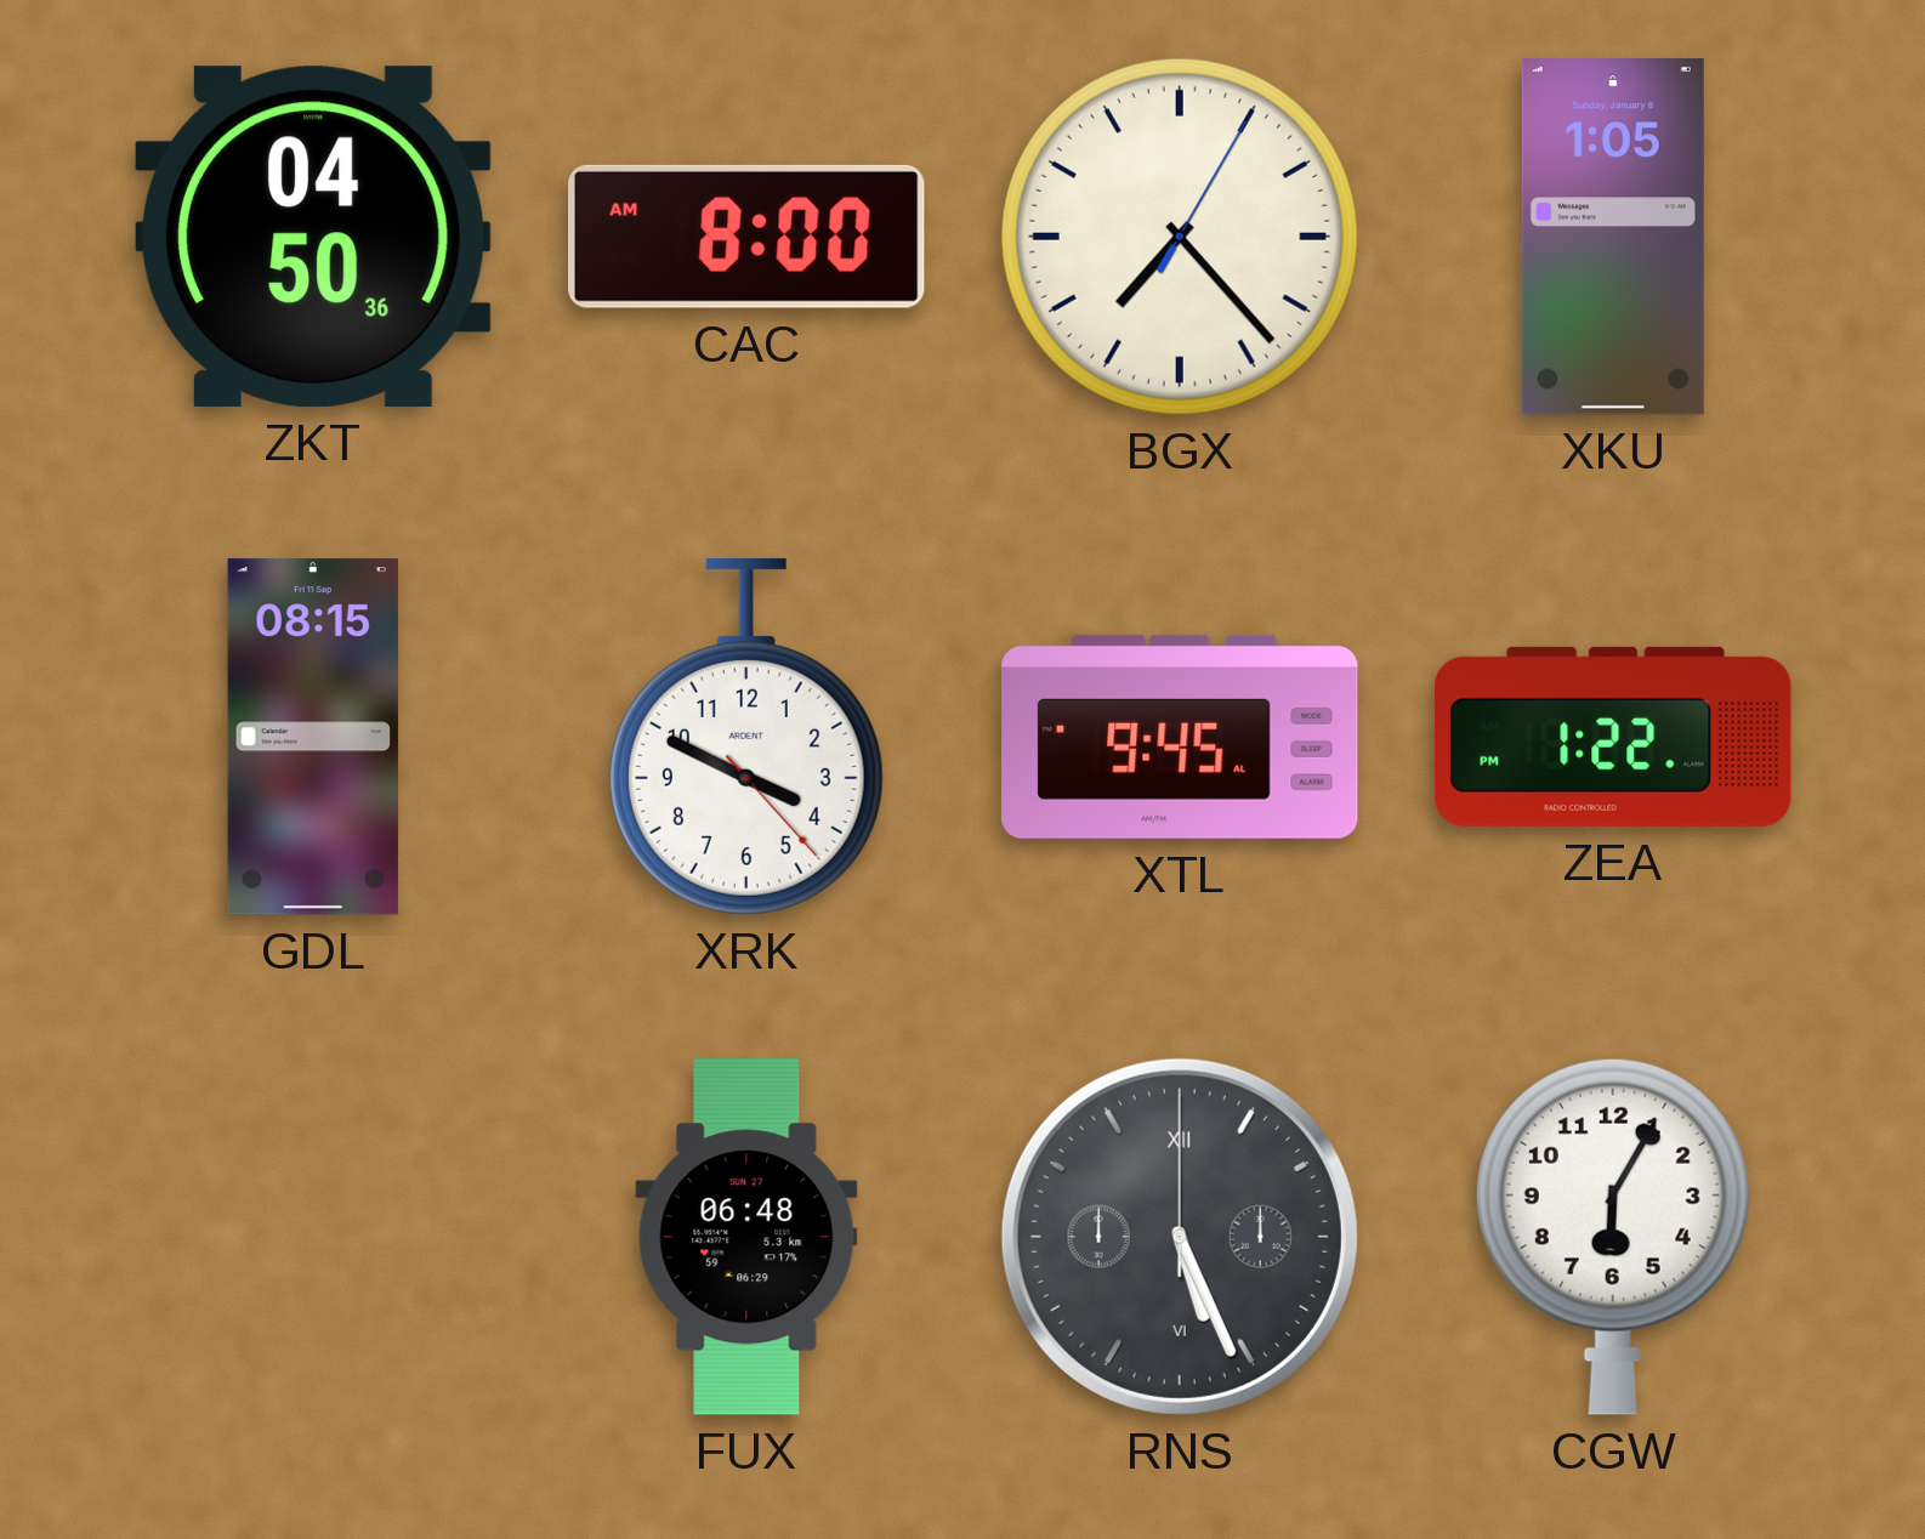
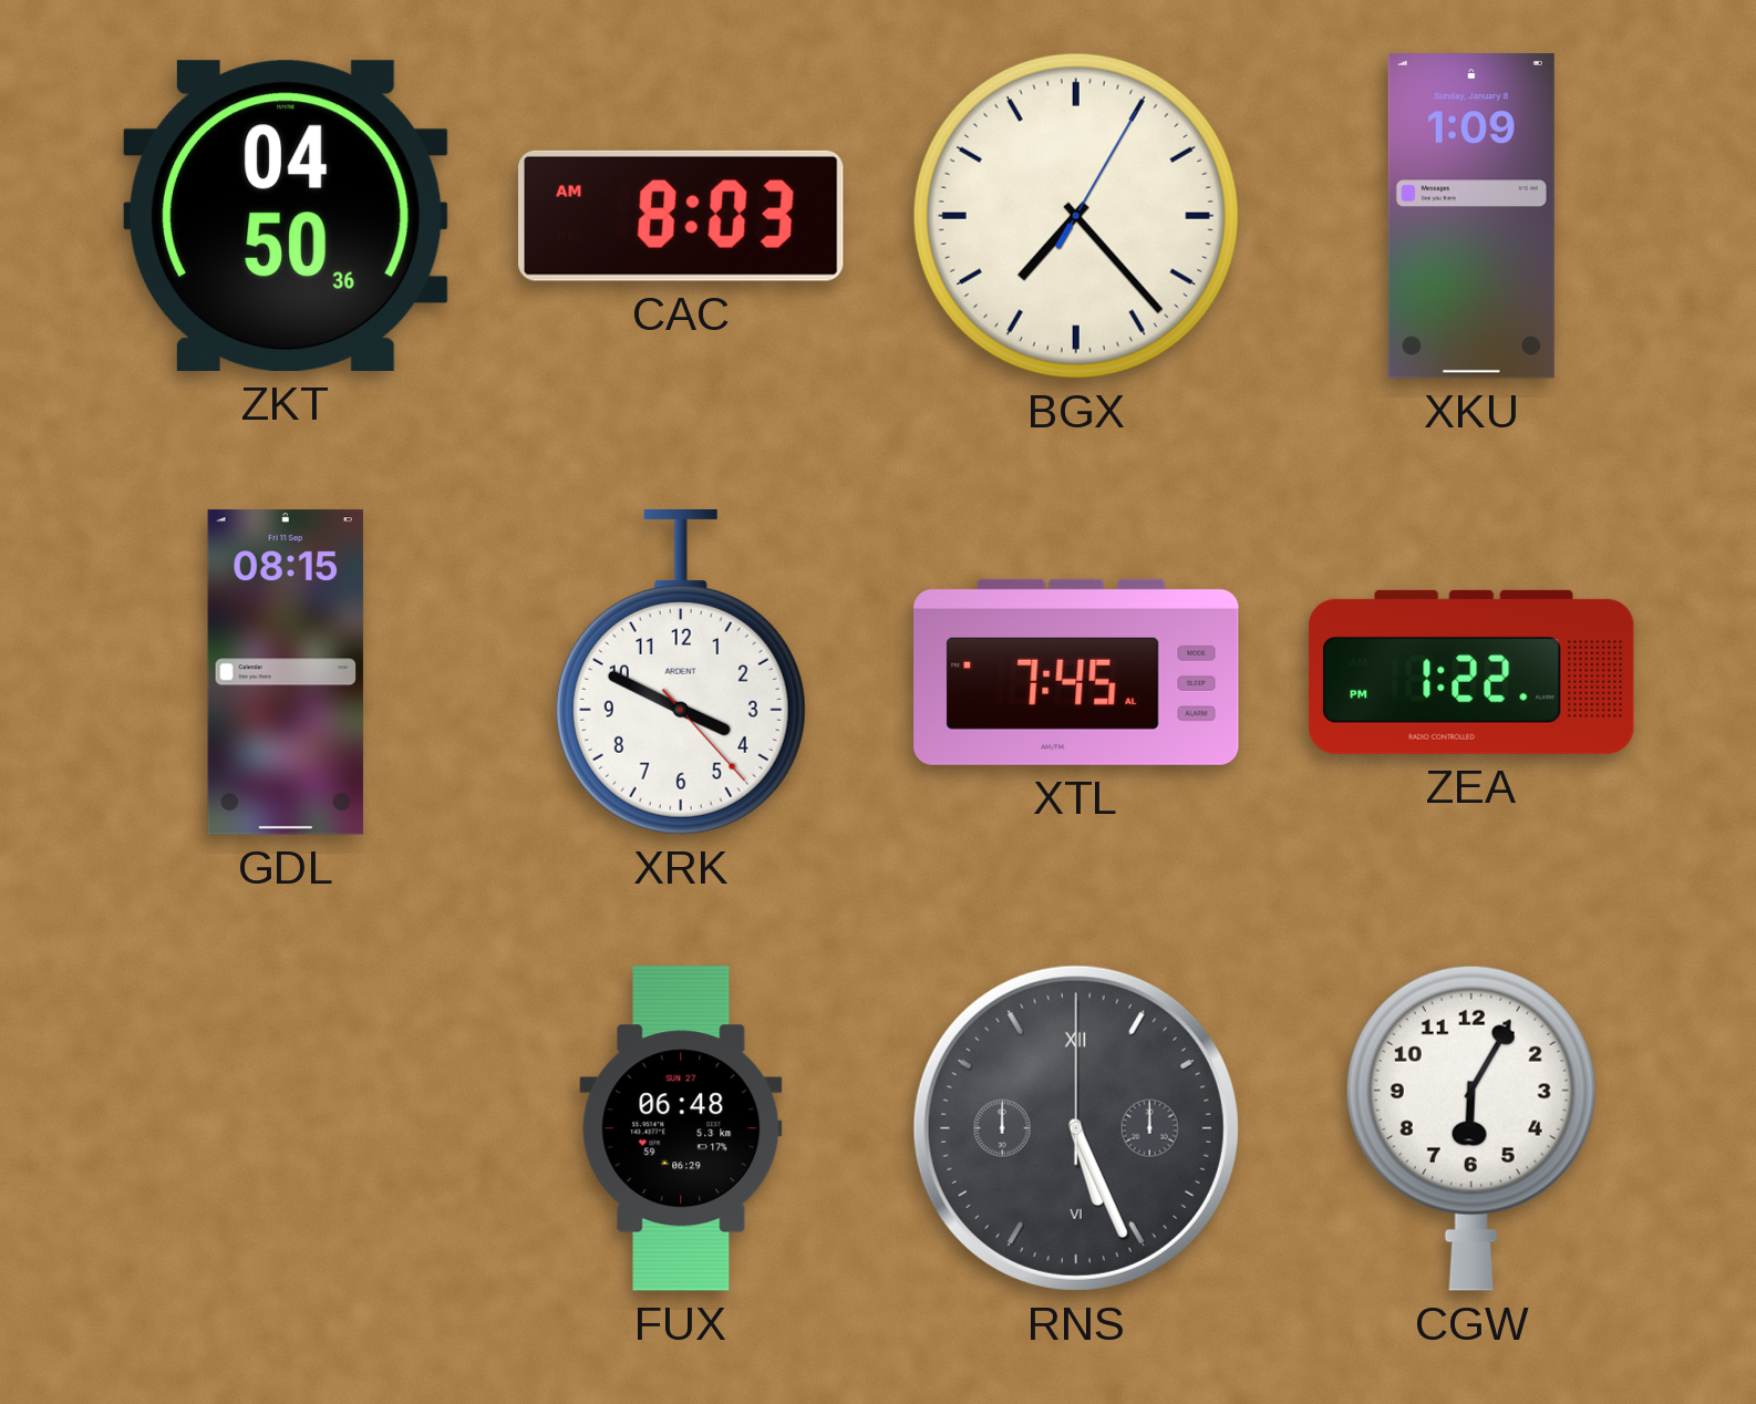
CAC: 8:00 -> 8:03 (681, 216)
XKU: 1:05 -> 1:09 (1471, 216)
XTL: 9:45 -> 7:45 (1076, 672)
